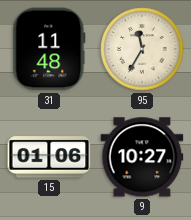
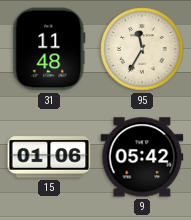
9: 10:27 -> 05:42 (142, 157)
